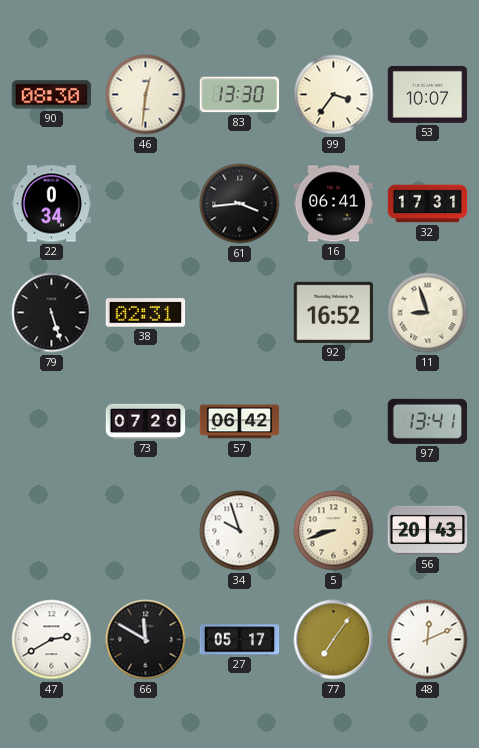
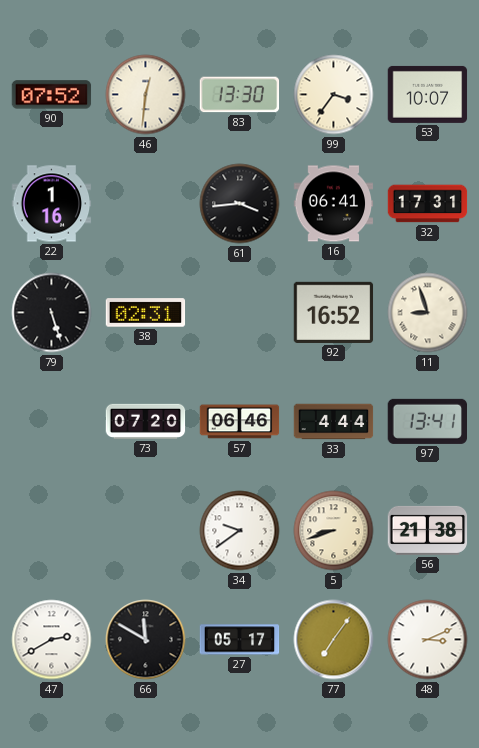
90: 08:30 -> 07:52 (52, 95)
22: 0:34 -> 1:16 (52, 204)
57: 06:42 -> 06:46 (240, 422)
33: none -> 4:44 (334, 422)
34: 9:57 -> 9:39 (240, 531)
56: 20:43 -> 21:38 (428, 530)
48: 12:11 -> 3:11 (428, 640)
